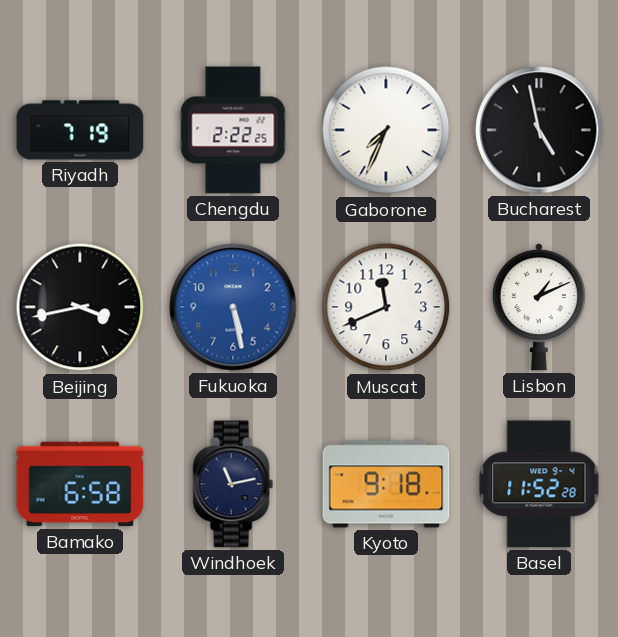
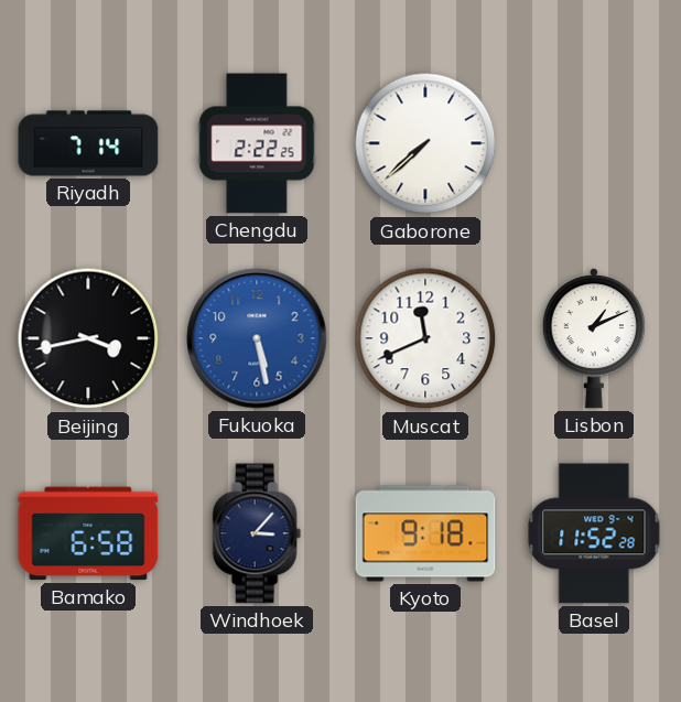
Riyadh: 7:19 -> 7:14 (88, 143)
Gaborone: 7:34 -> 7:38 (425, 143)
Bucharest: 4:58 -> none (539, 130)
Windhoek: 11:13 -> 3:07 (257, 533)
